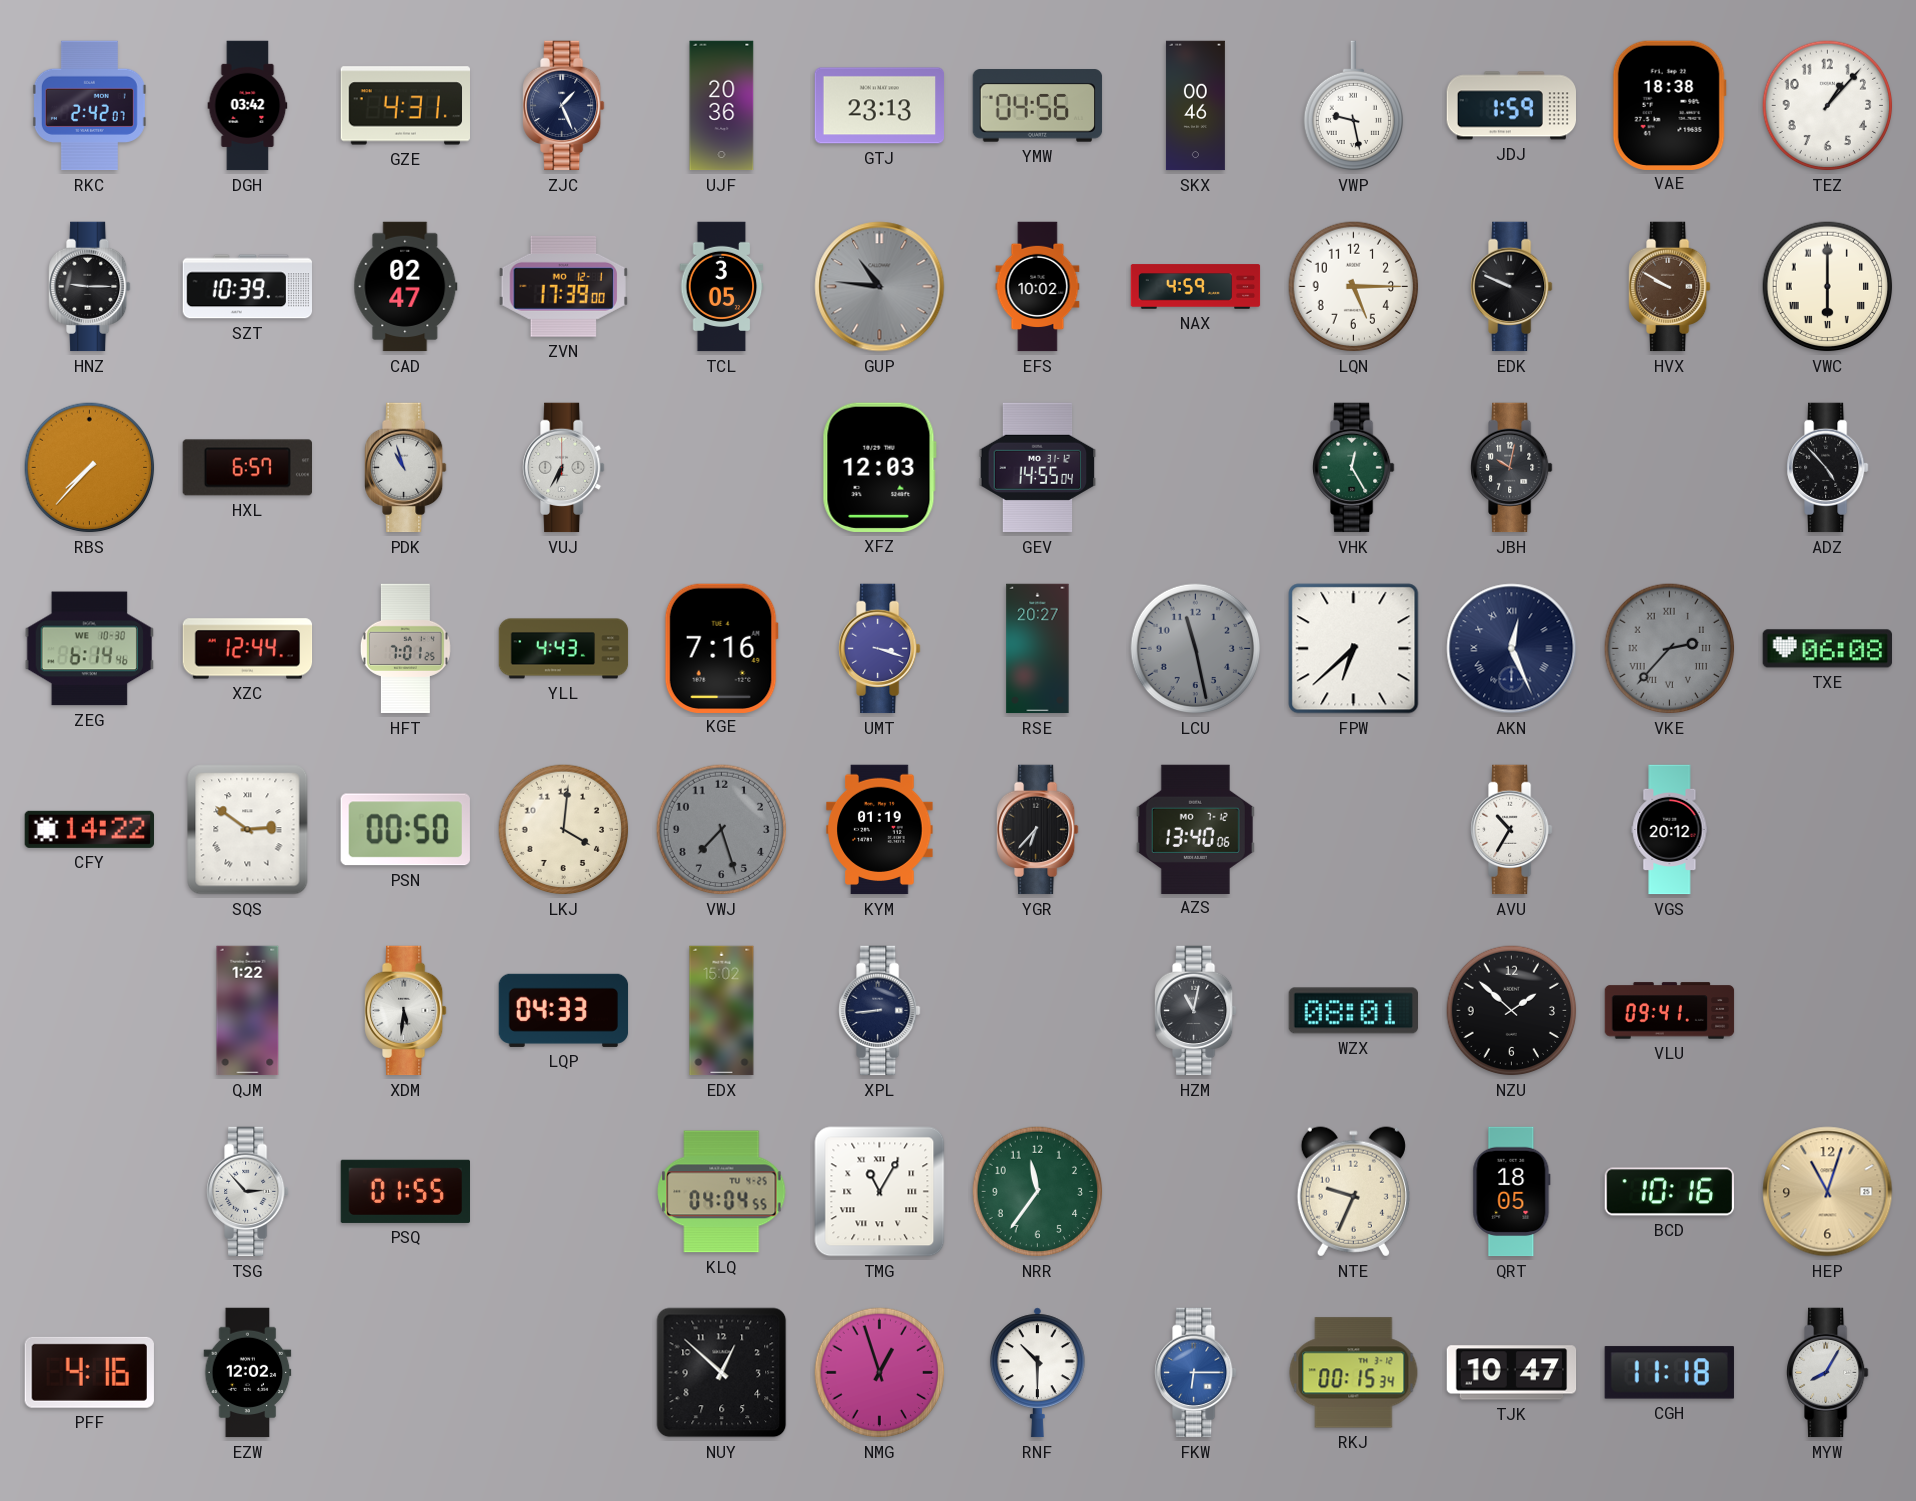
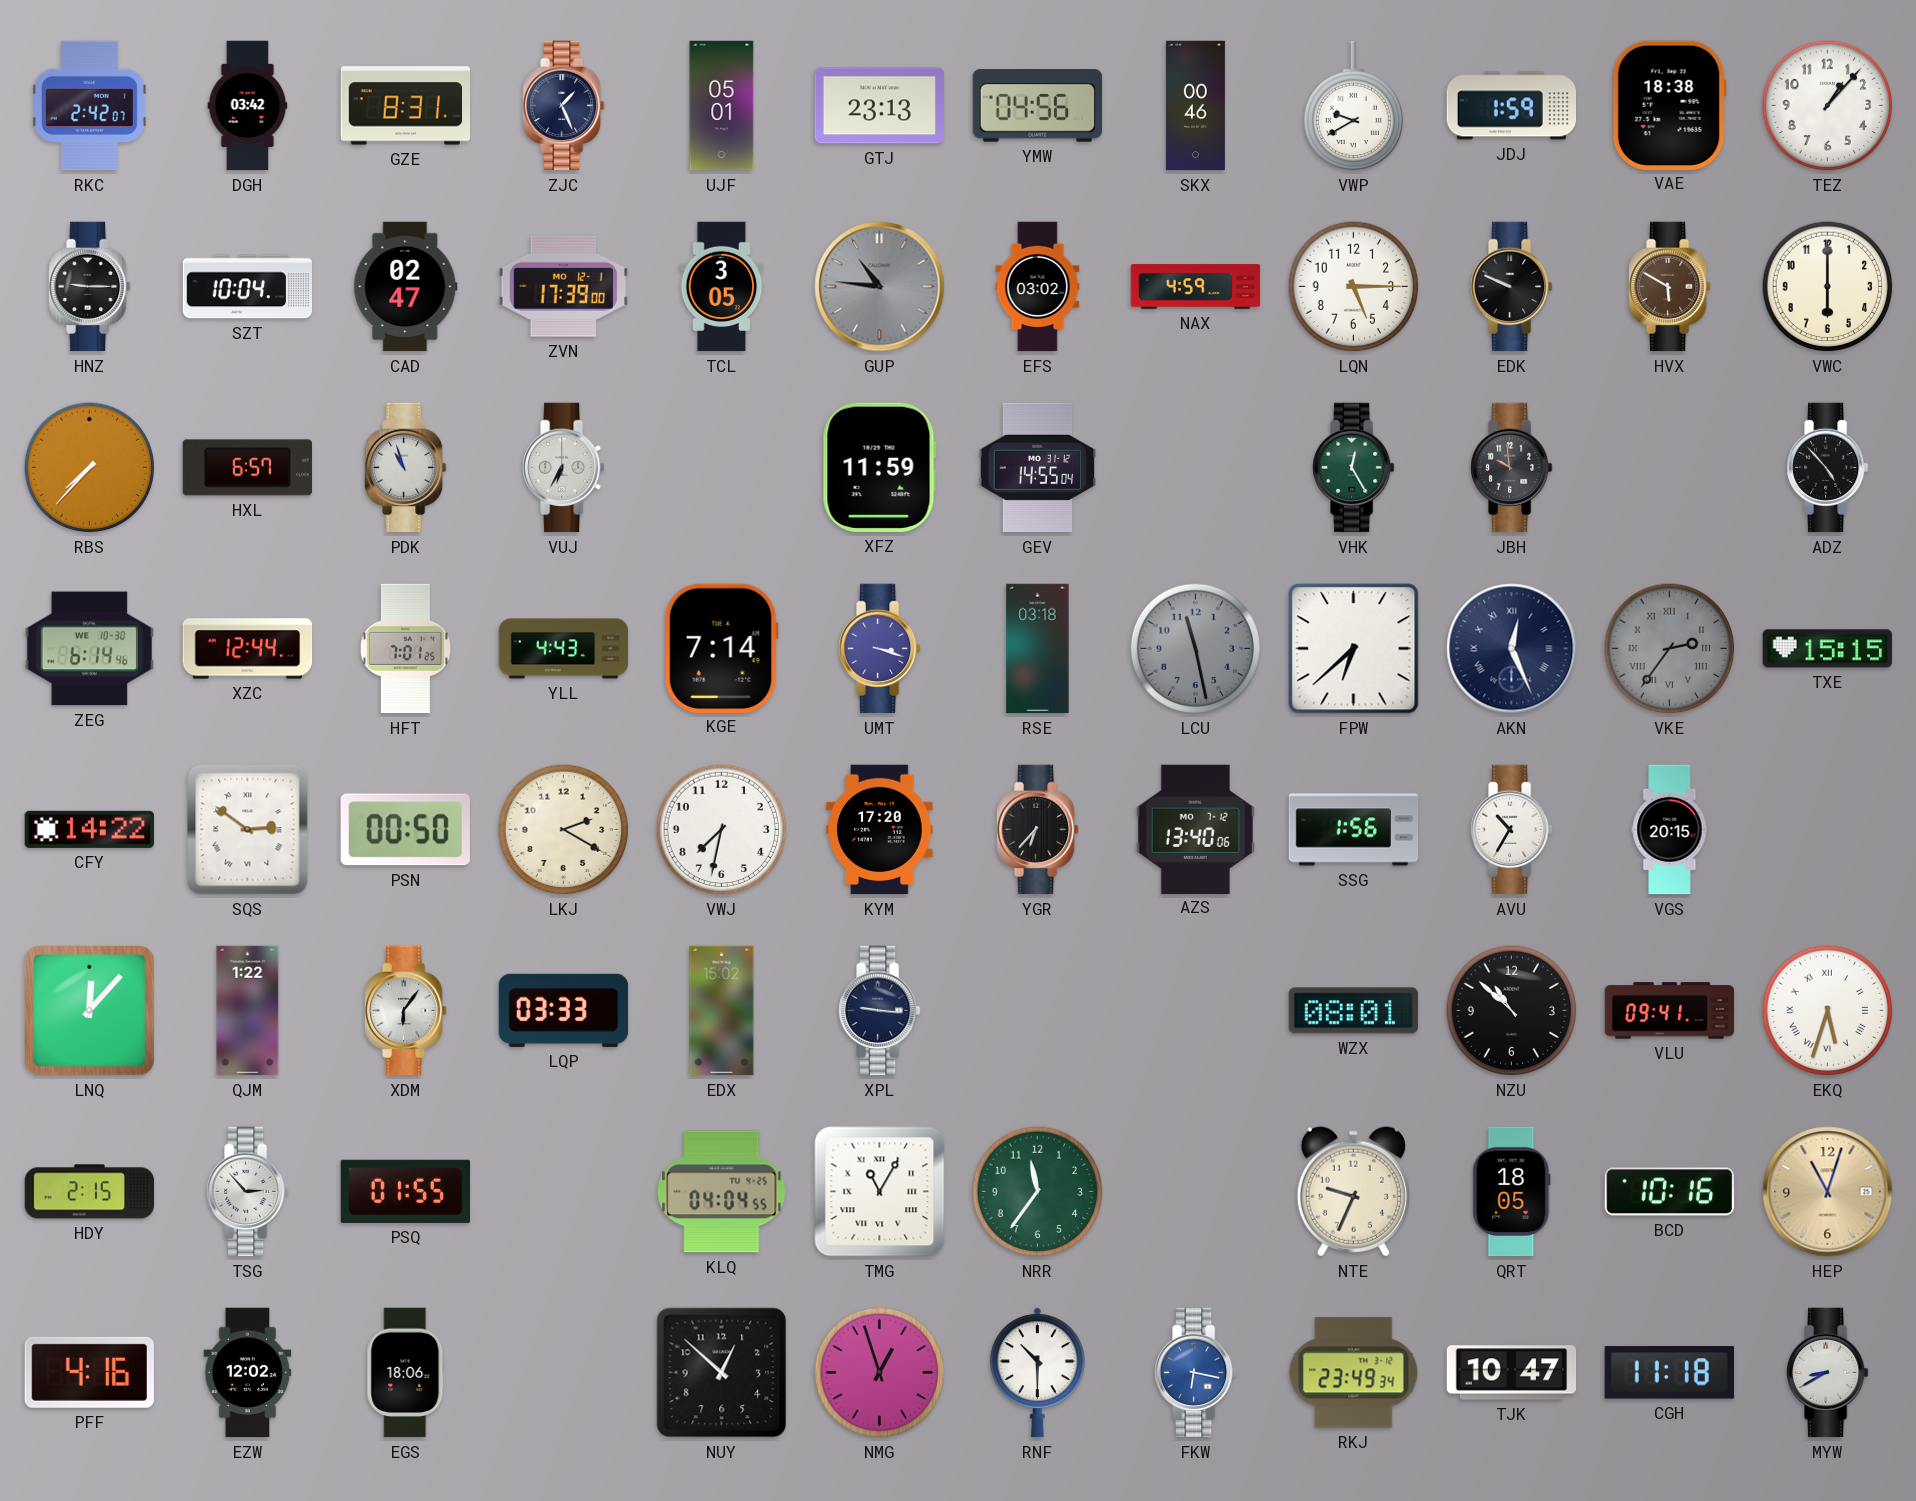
GZE: 4:31 -> 8:31 (405, 106)
UJF: 20:36 -> 05:01 (722, 106)
VWP: 9:28 -> 9:40 (1353, 106)
SZT: 10:39 -> 10:04 (248, 287)
EFS: 10:02 -> 03:02 (1038, 287)
HVX: 9:50 -> 5:50 (1670, 287)
VWC numerals: Roman -> Arabic (1828, 287)
XFZ: 12:03 -> 11:59 (879, 467)
JBH: 10:02 -> 9:59 (1512, 468)
KGE: 7:16 -> 7:14 (721, 648)
RSE: 20:27 -> 03:18 (1038, 649)
VKE: 2:37 -> 2:36 (1670, 649)
TXE: 06:08 -> 15:15 (1827, 649)
LKJ: 4:01 -> 2:20 (564, 830)
VWJ: 7:27 -> 7:32 (722, 830)
VWJ dial: grey -> white (722, 830)
KYM: 01:19 -> 17:20 (880, 830)
SSG: none -> 1:56 (1354, 830)
VGS: 20:12 -> 20:15 (1670, 830)
LNQ: none -> 12:07 (89, 1010)
XDM: 5:31 -> 6:06 (406, 1011)
LQP: 04:33 -> 03:33 (564, 1010)
XPL: 8:44 -> 9:16 (880, 1011)
HZM: 11:02 -> none (1196, 1011)
NZU: 1:52 -> 10:52 (1512, 1011)
EKQ: none -> 5:33 (1828, 1011)
HDY: none -> 2:15 (90, 1192)
EGS: none -> 18:06 (406, 1373)
FKW: 6:15 -> 6:17 (1196, 1373)
RKJ: 00:15 -> 23:49 (1354, 1373)
MYW: 8:05 -> 8:40 (1828, 1373)
